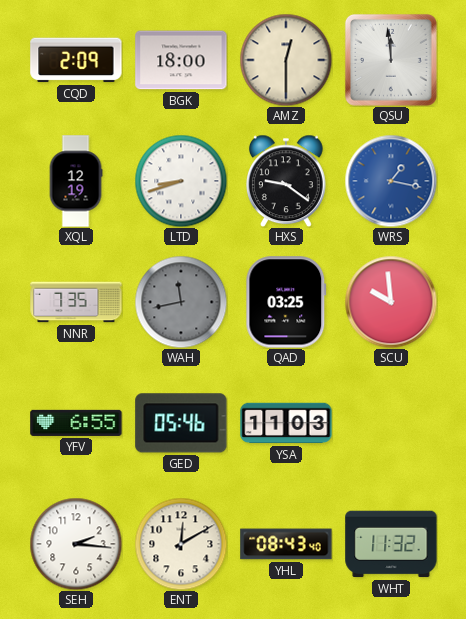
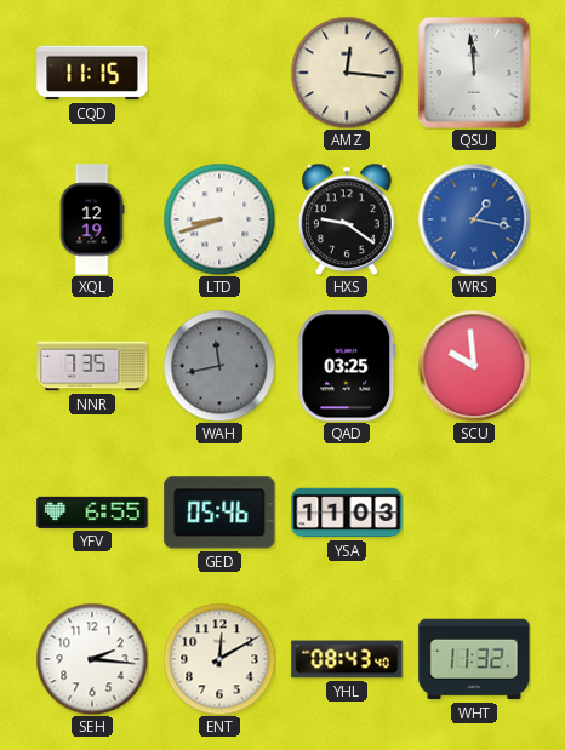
CQD: 2:09 -> 11:15 (92, 73)
BGK: 18:00 -> none (181, 60)
AMZ: 12:30 -> 12:16 (347, 73)
